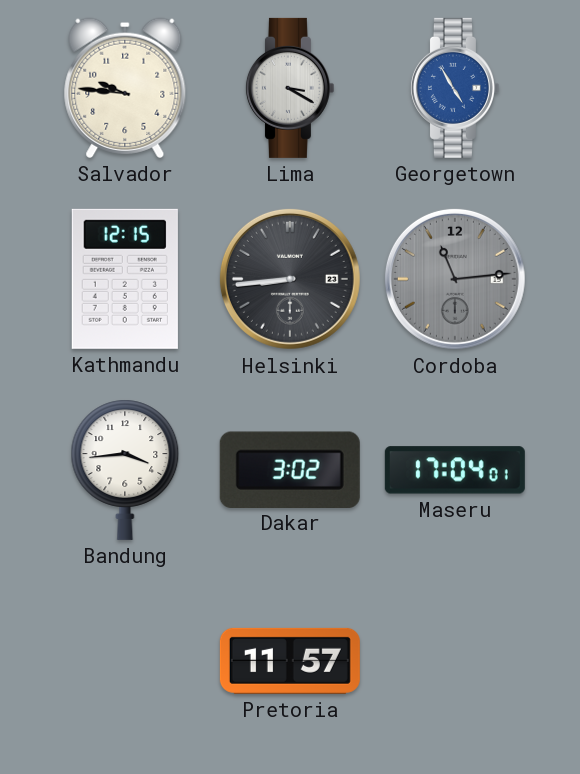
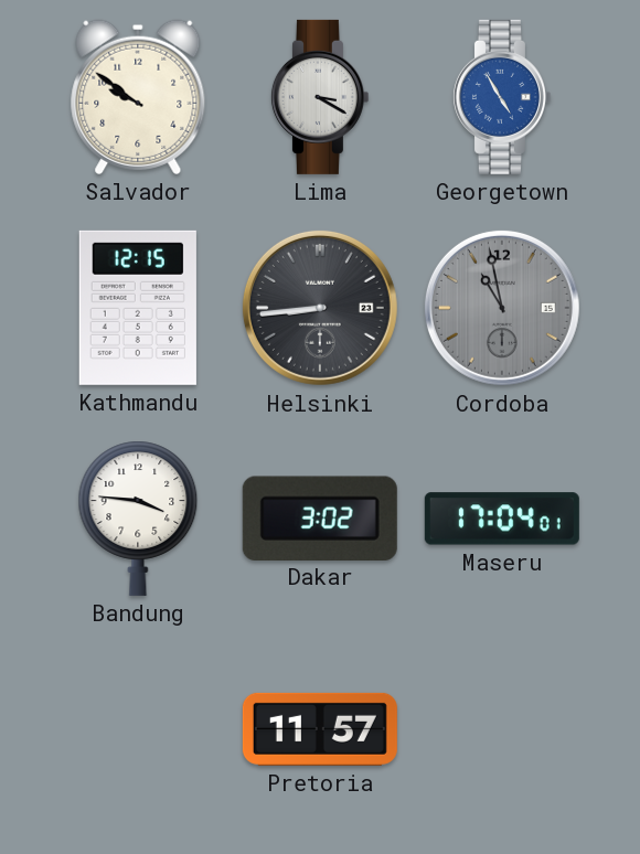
Salvador: 9:46 -> 9:51 (138, 97)
Cordoba: 11:14 -> 10:58 (502, 308)
Bandung: 3:44 -> 3:46 (138, 519)
